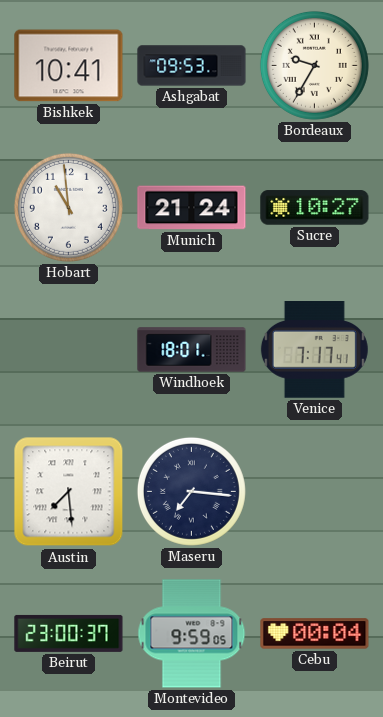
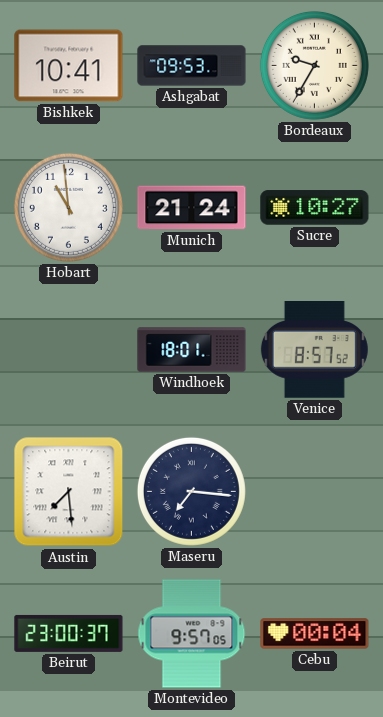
Venice: 7:17 -> 8:57 (314, 350)
Montevideo: 9:59 -> 9:57 (192, 634)
